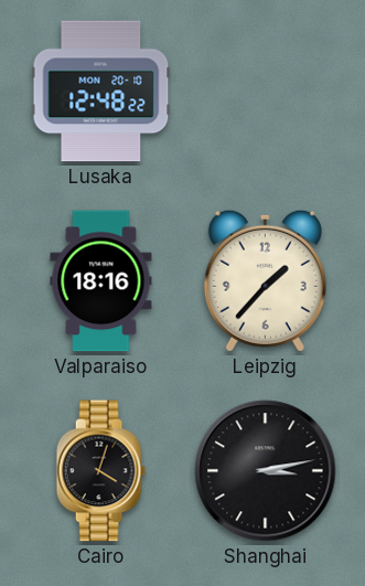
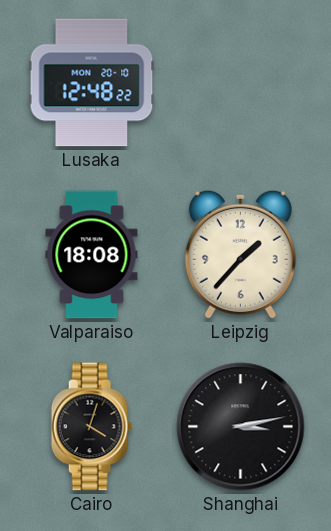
Valparaiso: 18:16 -> 18:08 (92, 255)
